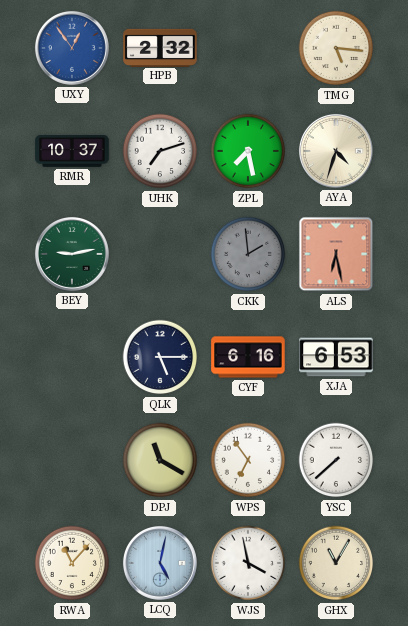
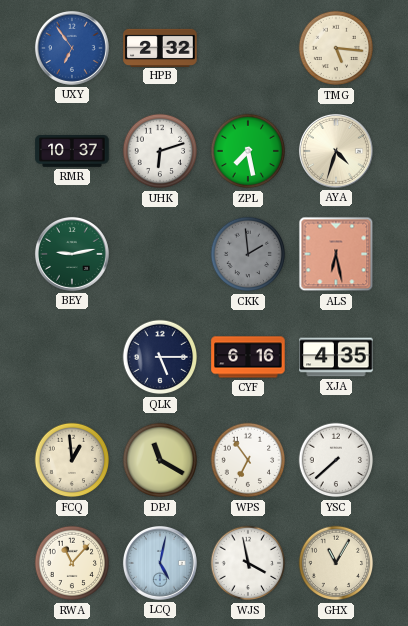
UXY: 12:54 -> 6:54 (72, 48)
UHK: 7:12 -> 6:12 (160, 151)
XJA: 6:53 -> 4:35 (336, 357)
FCQ: none -> 12:59 (72, 460)
